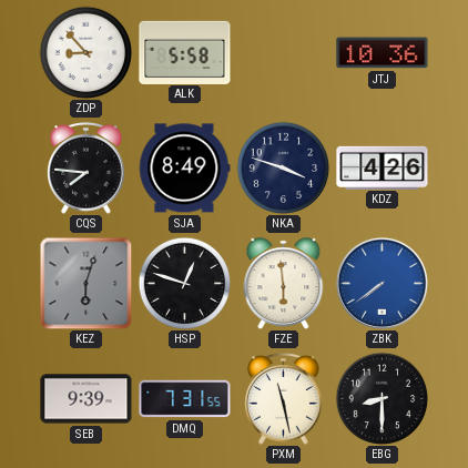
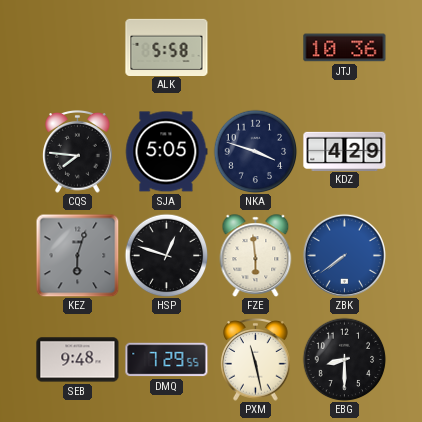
ZDP: 8:53 -> none (85, 52)
SJA: 8:49 -> 5:05 (166, 152)
KDZ: 4:26 -> 4:29 (345, 151)
SEB: 9:39 -> 9:48 (78, 360)
DMQ: 7:31 -> 7:29 (167, 360)
